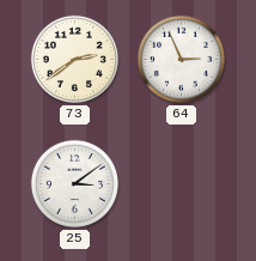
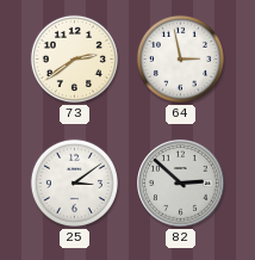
64: 2:56 -> 2:58 (180, 58)
82: none -> 2:52 (181, 184)
